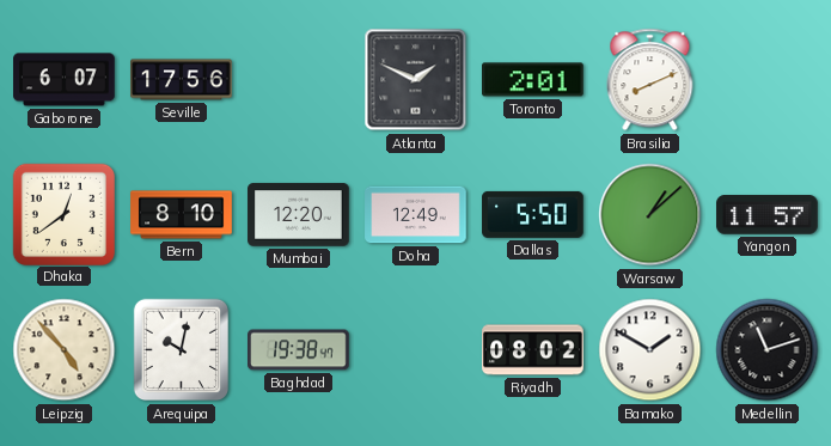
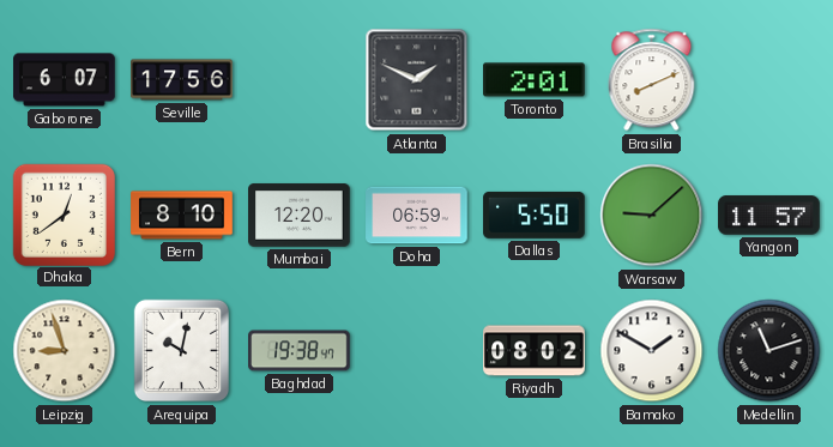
Doha: 12:49 -> 06:59 (417, 216)
Warsaw: 1:08 -> 9:08 (652, 216)
Leipzig: 4:53 -> 8:57 (65, 351)
